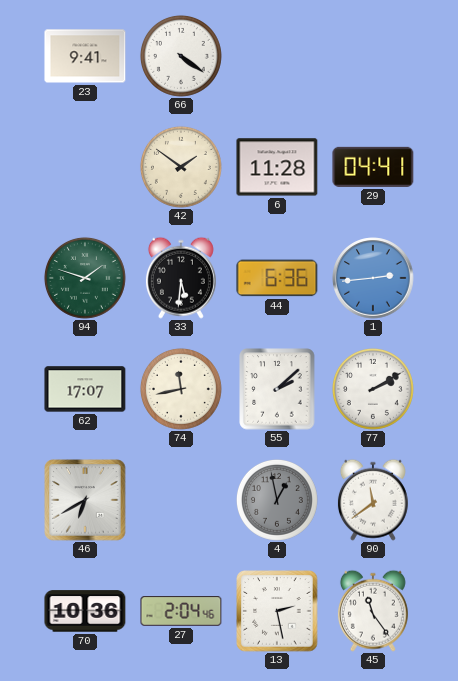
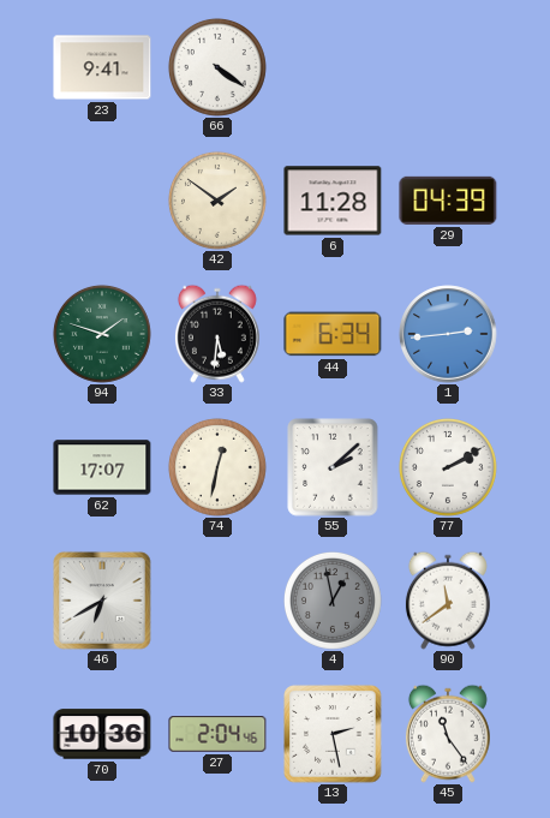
29: 04:41 -> 04:39 (448, 201)
44: 6:36 -> 6:34 (333, 334)
74: 11:43 -> 12:32 (217, 467)
